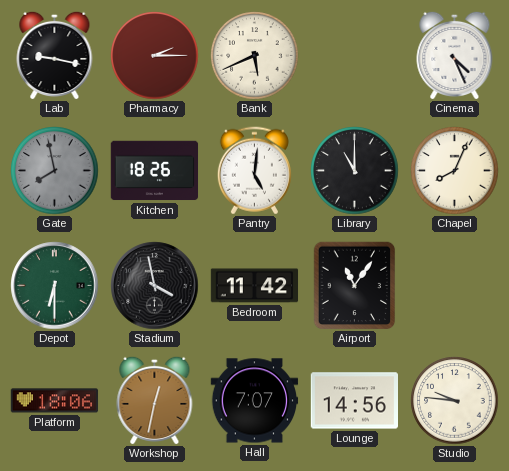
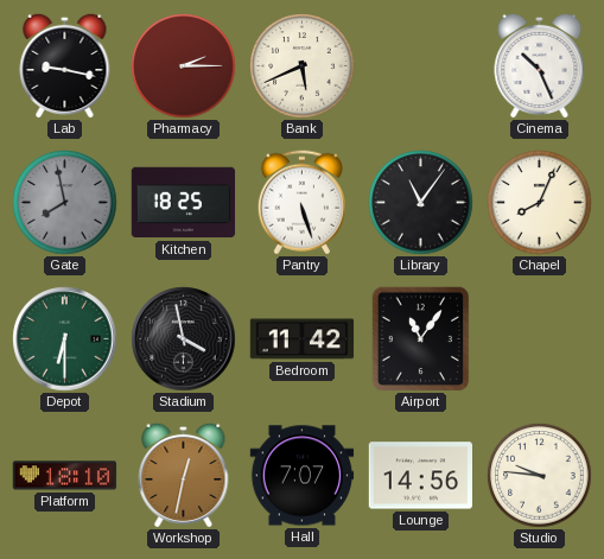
Cinema: 4:26 -> 10:26 (540, 65)
Kitchen: 18:26 -> 18:25 (184, 203)
Pantry: 5:01 -> 5:27 (301, 203)
Library: 11:00 -> 11:06 (421, 203)
Platform: 18:06 -> 18:10 (65, 476)
